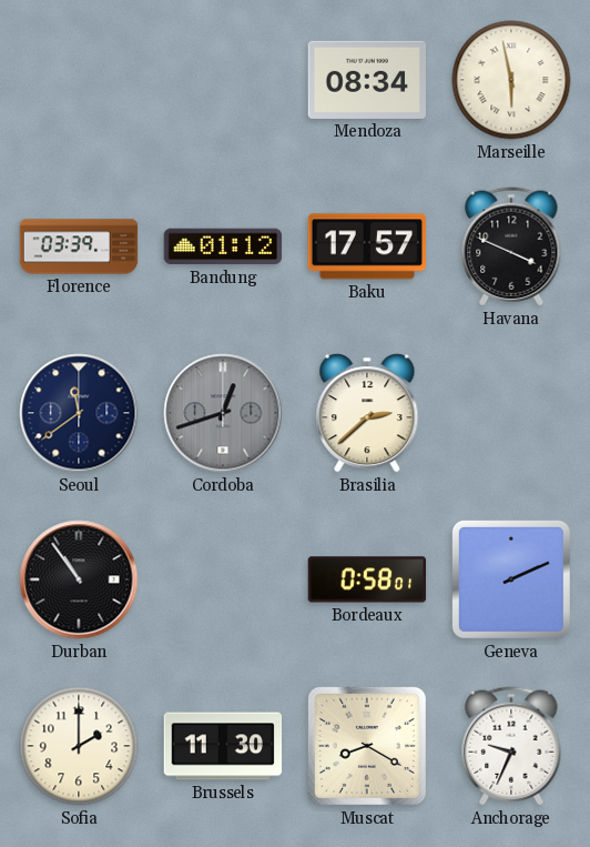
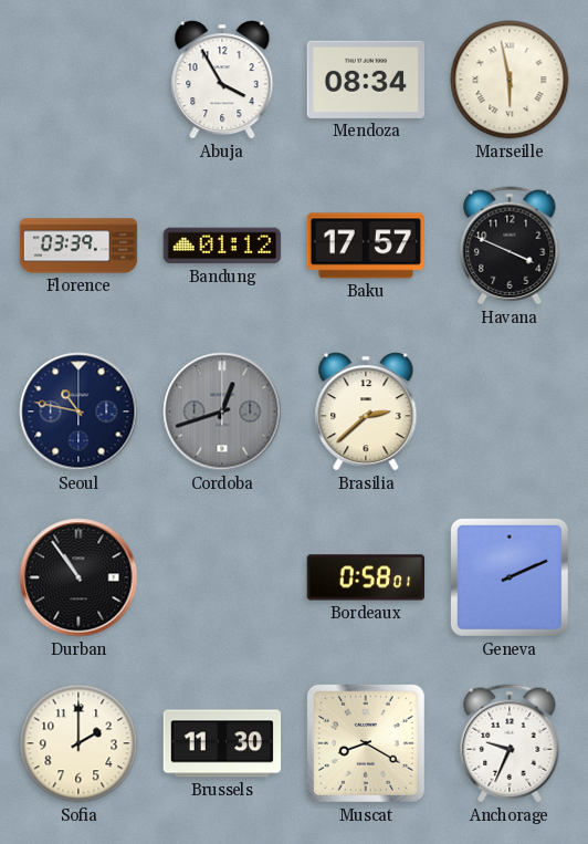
Abuja: none -> 3:55 (222, 80)
Seoul: 11:39 -> 10:47 (78, 411)
